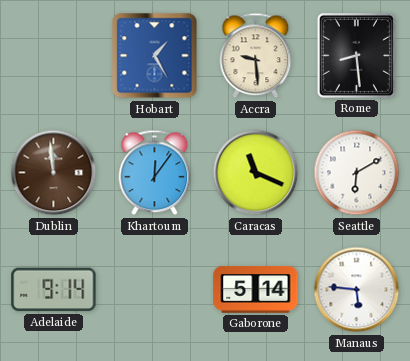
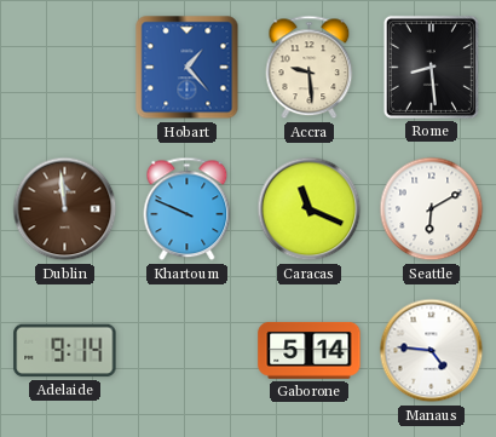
Hobart: 1:25 -> 1:23 (188, 68)
Khartoum: 12:06 -> 9:49 (188, 209)
Manaus: 5:46 -> 4:46 (432, 351)
